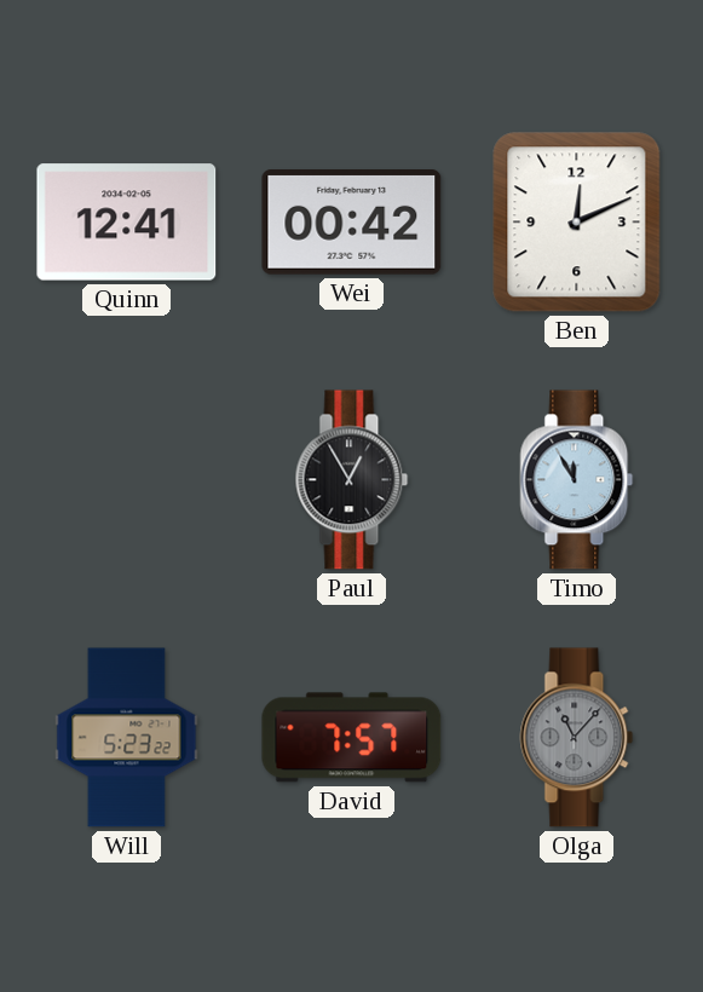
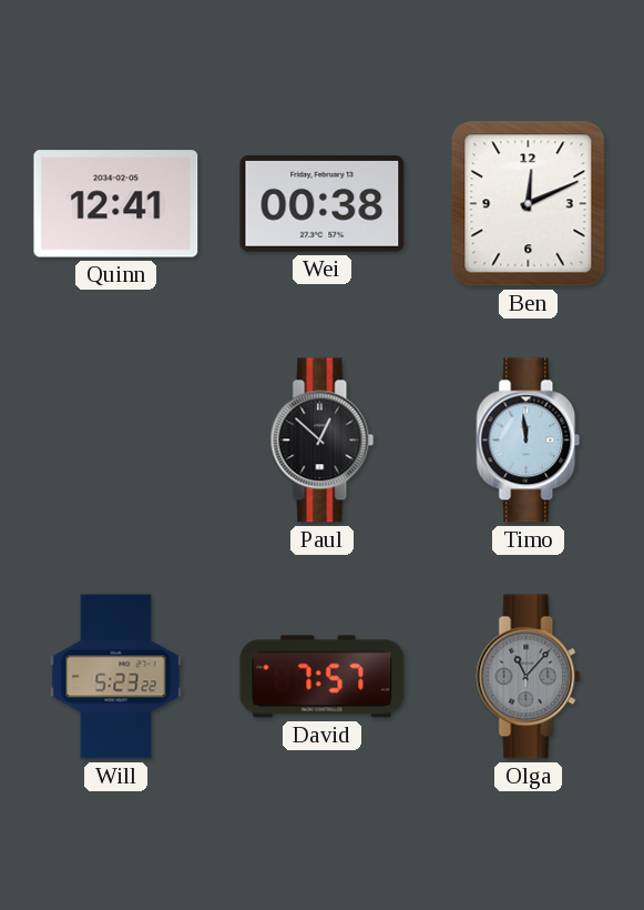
Wei: 00:42 -> 00:38 (323, 204)
Paul: 12:55 -> 12:52 (323, 441)
Timo: 11:55 -> 11:59 (529, 441)
